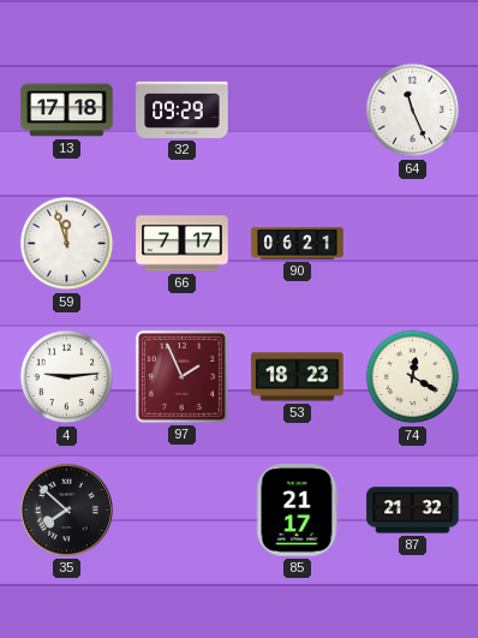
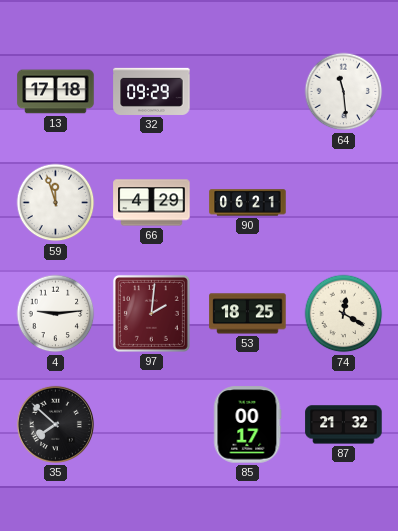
64: 11:26 -> 11:29 (344, 92)
66: 7:17 -> 4:29 (152, 203)
97: 1:56 -> 2:01 (151, 313)
53: 18:23 -> 18:25 (248, 314)
85: 21:17 -> 00:17 (248, 425)
